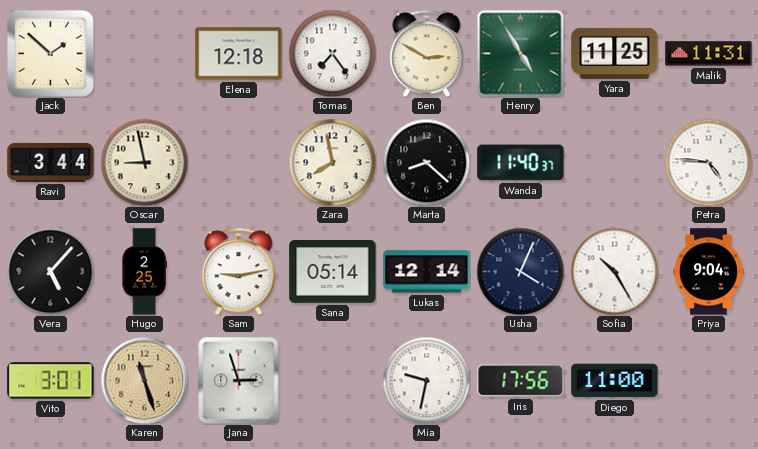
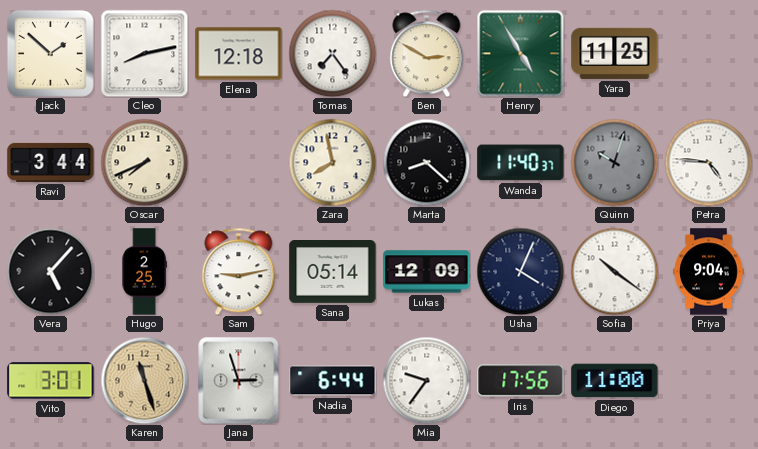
Cleo: none -> 8:13 (144, 53)
Malik: 11:31 -> none (709, 54)
Oscar: 8:58 -> 7:41 (144, 162)
Quinn: none -> 10:03 (614, 162)
Lukas: 12:14 -> 12:09 (427, 272)
Sofia: 10:25 -> 10:21 (614, 271)
Nadia: none -> 6:44 (333, 381)
Mia: 9:32 -> 9:36 (426, 380)
